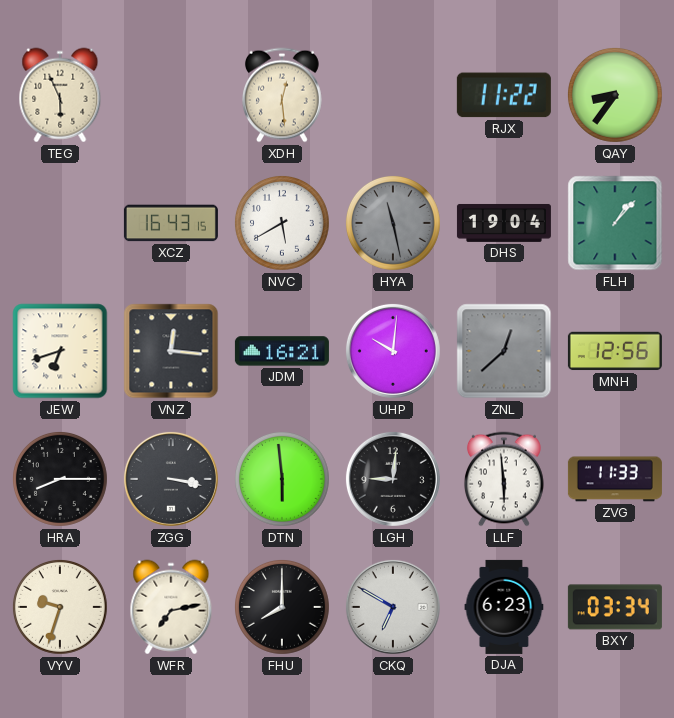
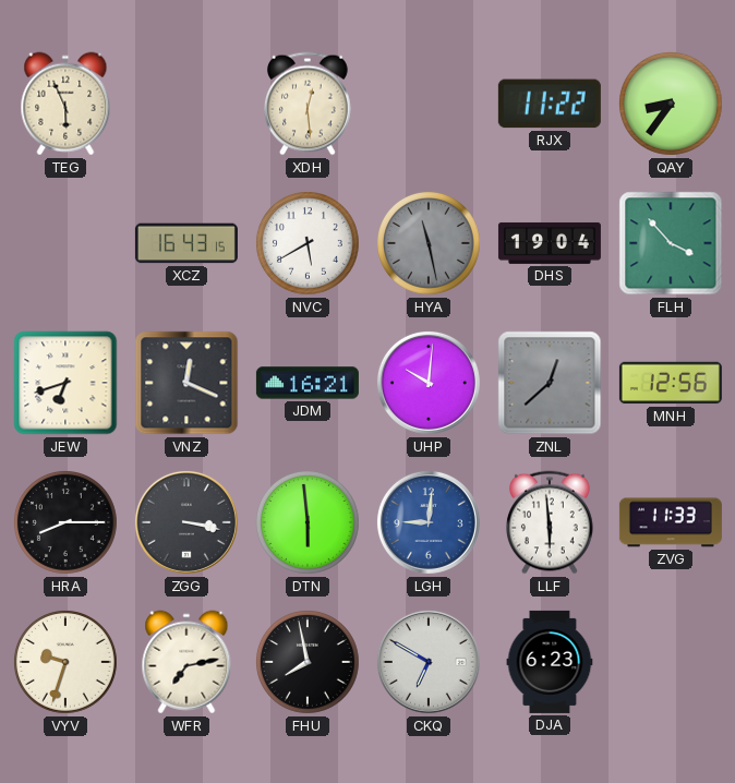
FLH: 1:07 -> 3:53 (671, 243)
VNZ: 12:16 -> 12:19 (186, 383)
LGH dial: black -> blue (429, 522)
FHU: 8:00 -> 7:58 (308, 662)
BXY: 03:34 -> none (615, 607)
